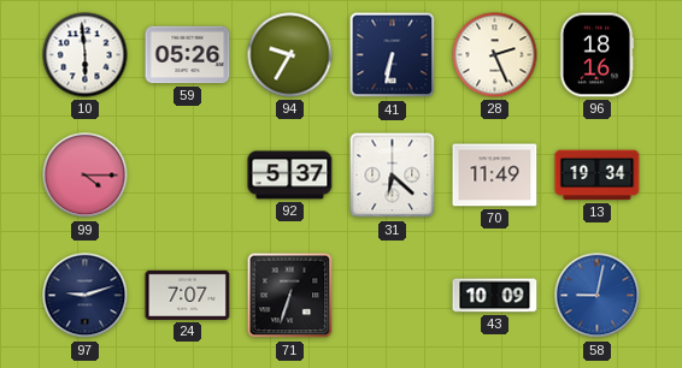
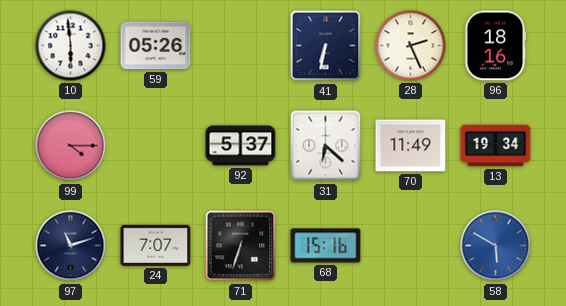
94: 9:35 -> none (290, 55)
97: 9:12 -> 11:12 (71, 246)
68: none -> 15:16 (326, 246)
43: 10:09 -> none (495, 296)
58: 9:02 -> 5:50 (496, 246)
